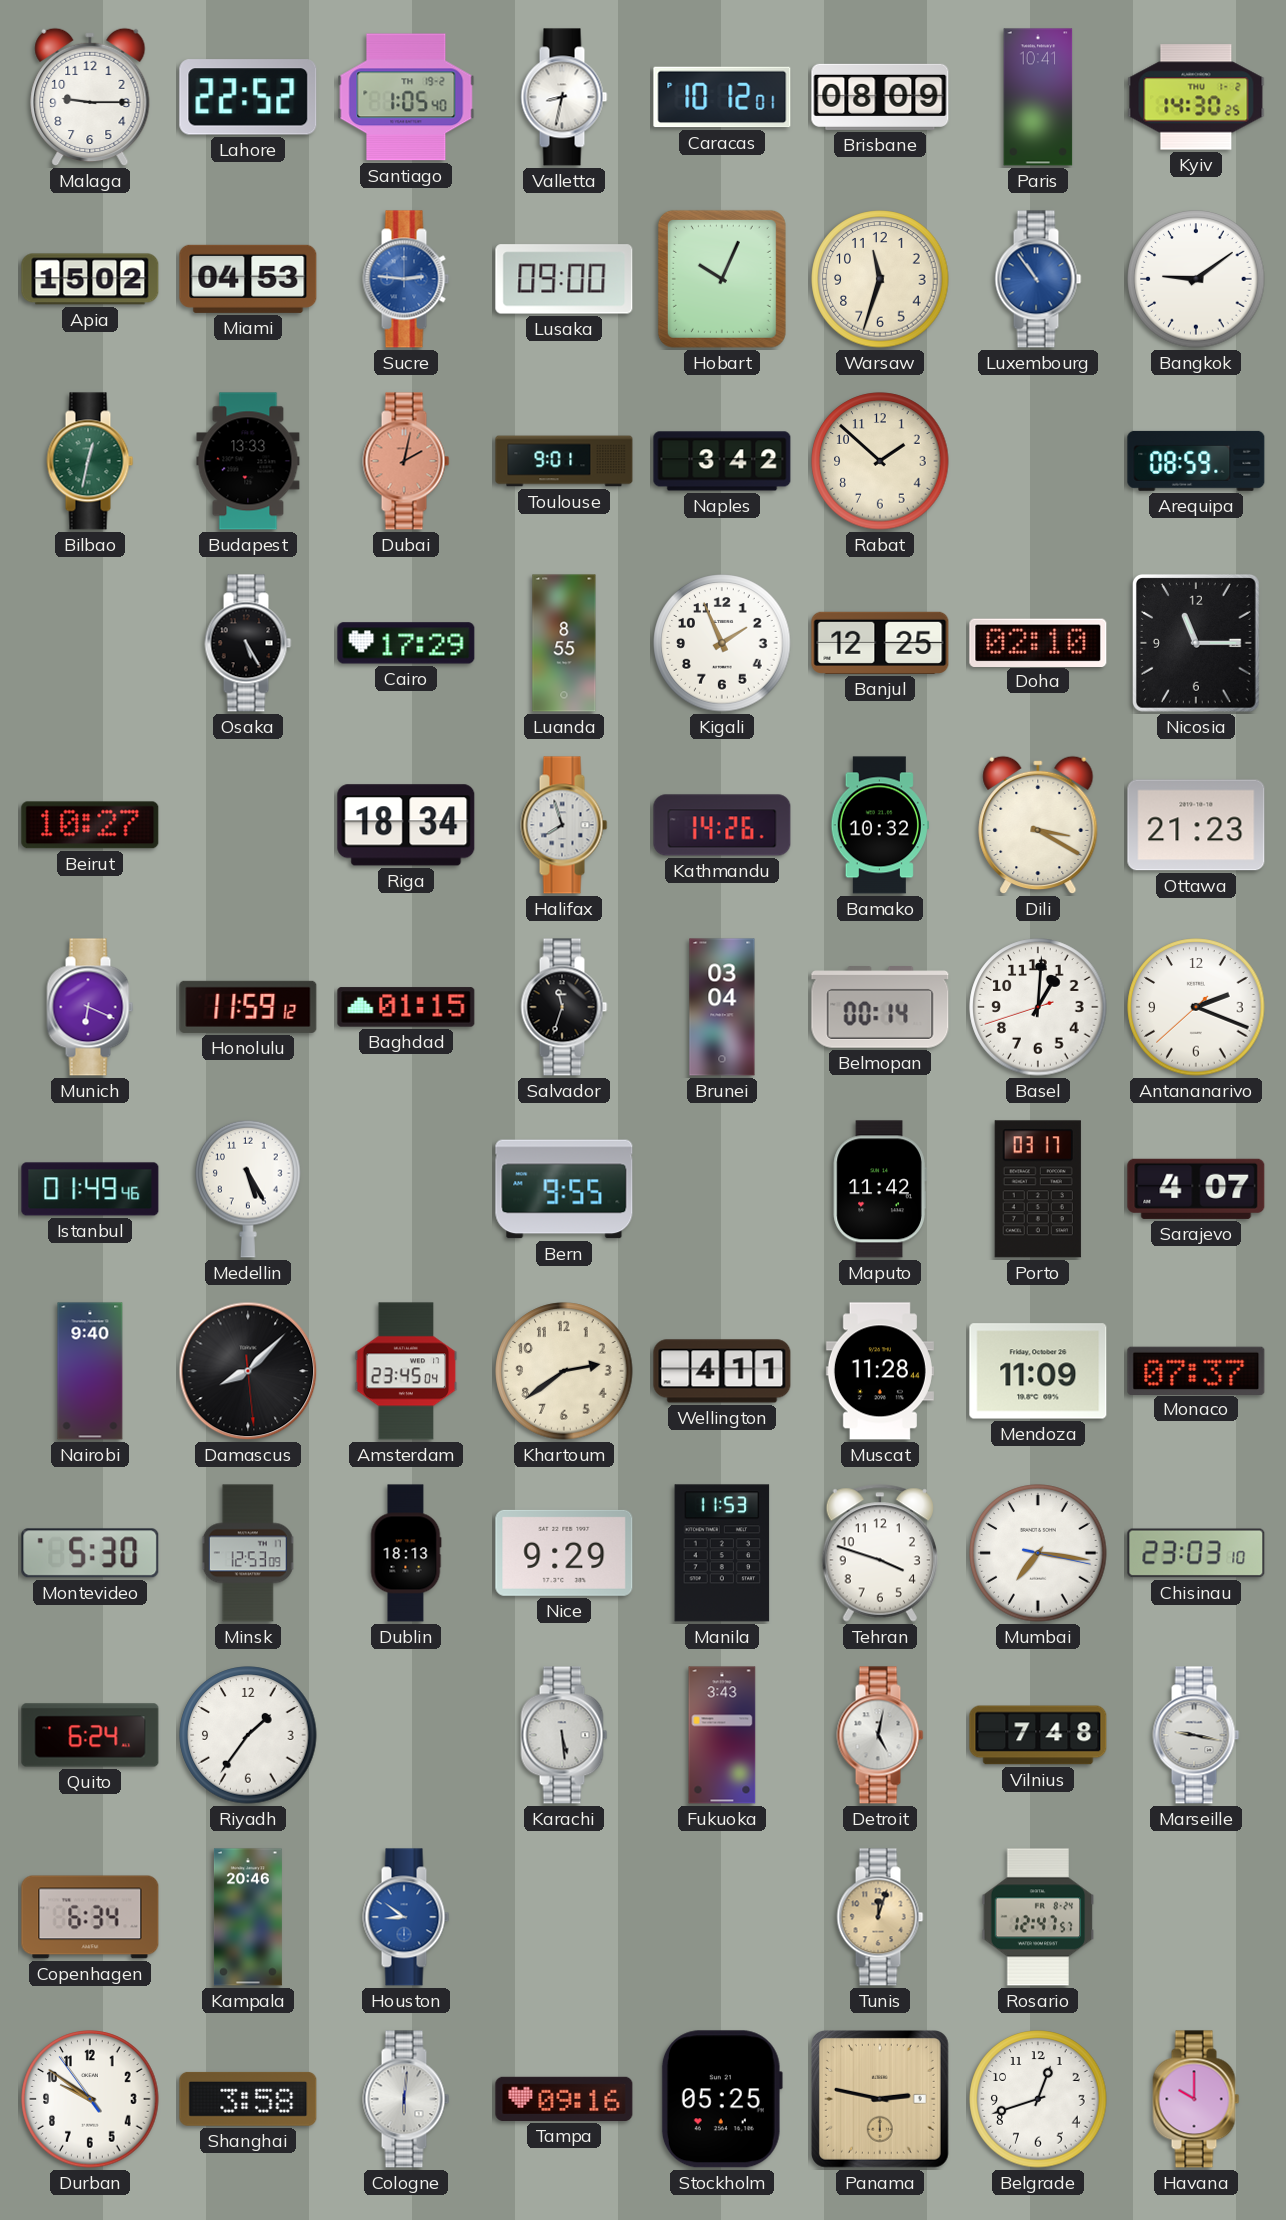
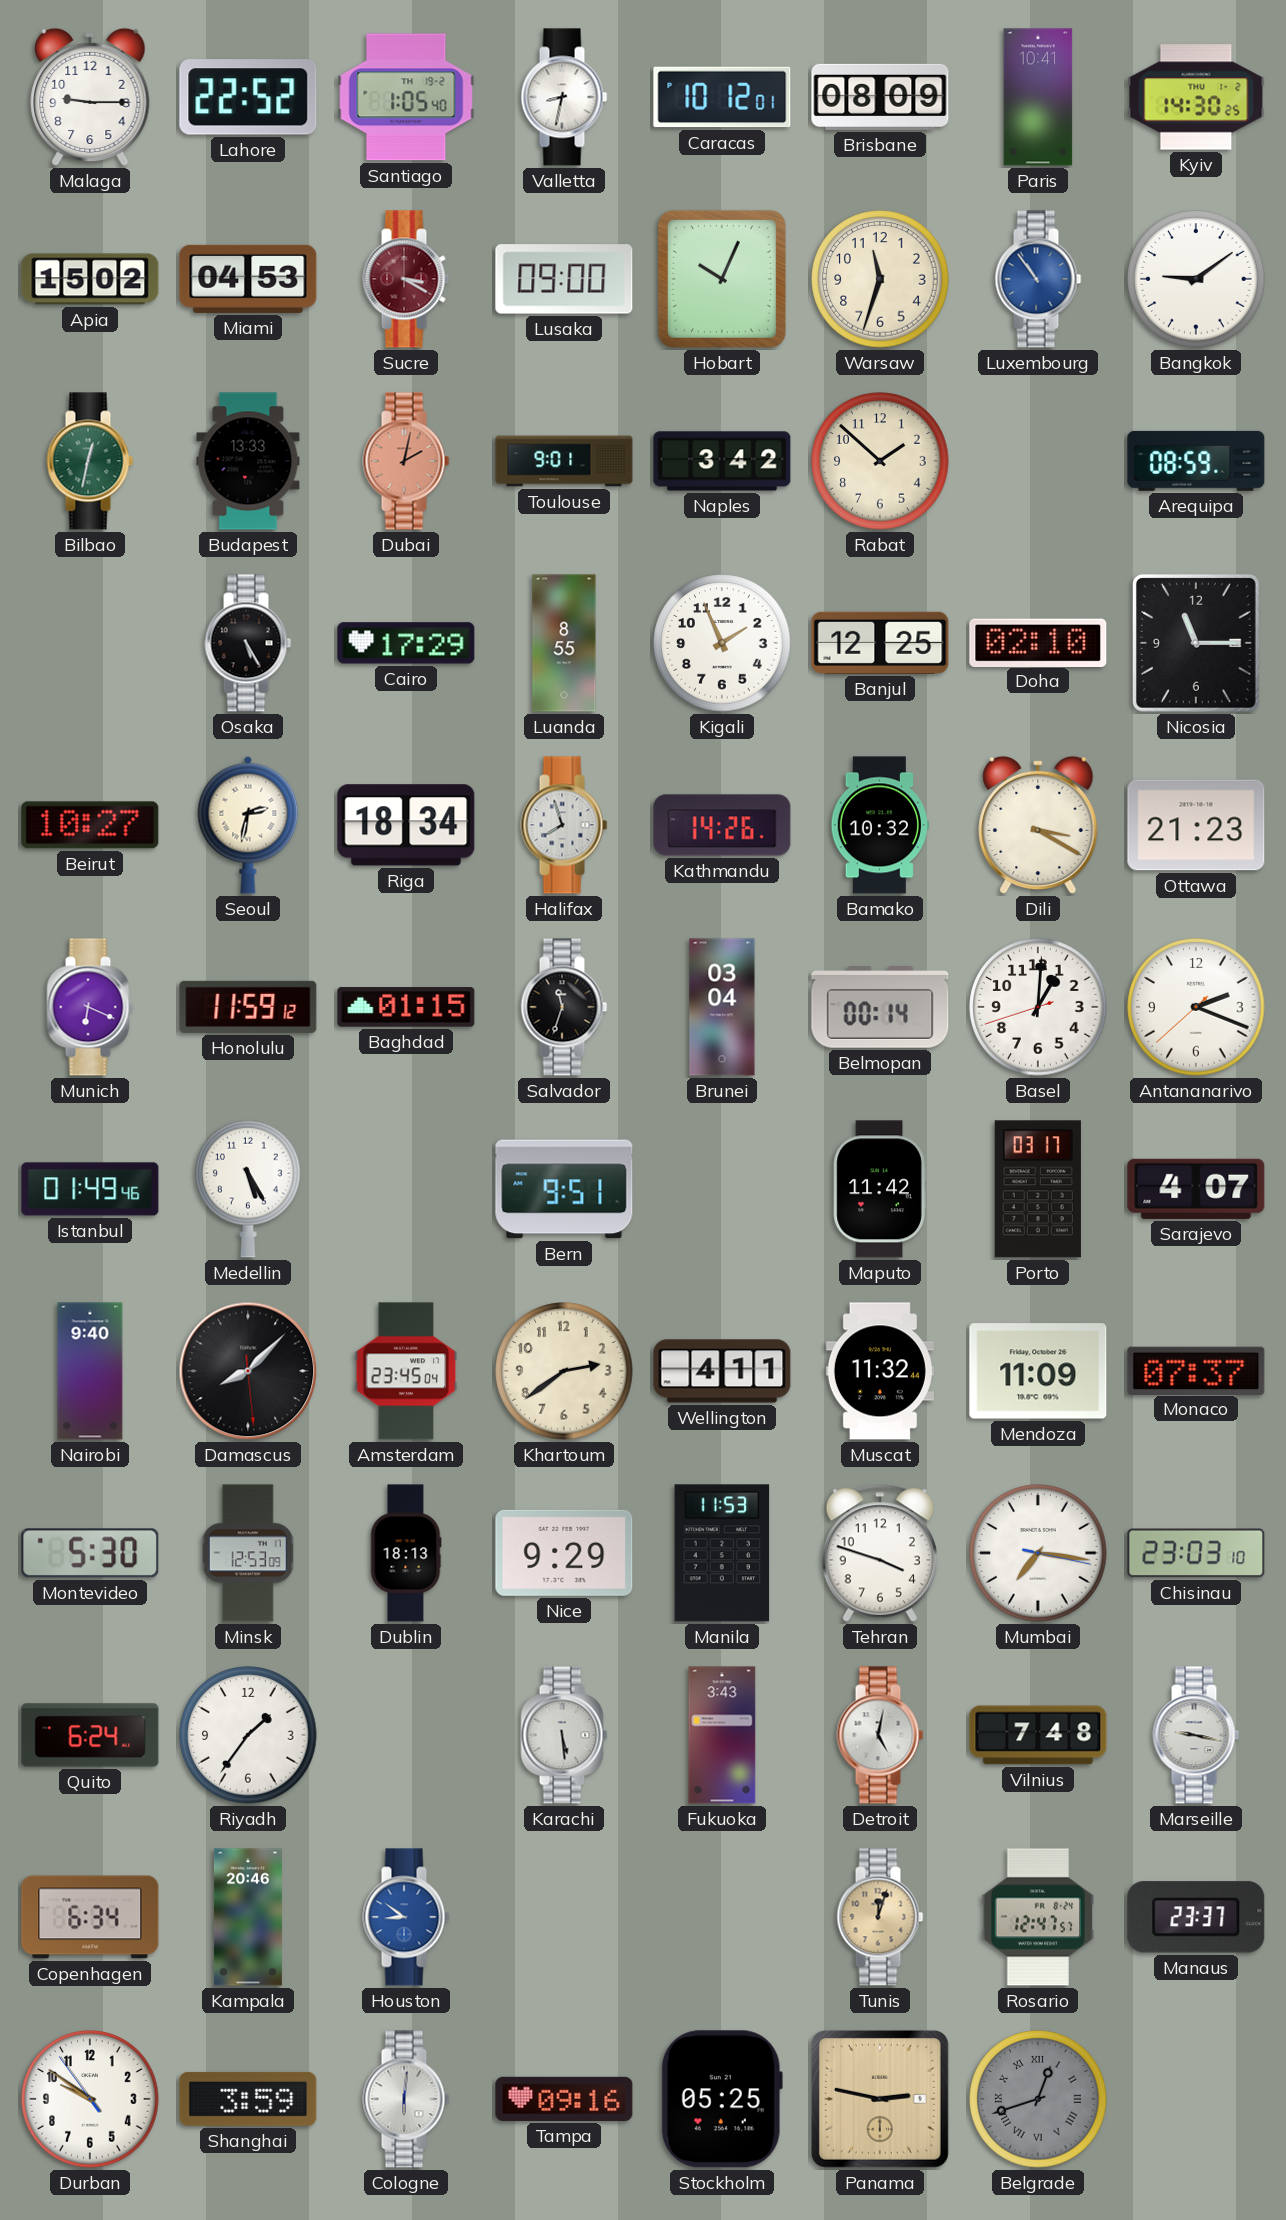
Sucre: 2:46 -> 3:20 (406, 279)
Sucre dial: blue -> burgundy (406, 279)
Seoul: none -> 2:32 (248, 825)
Bern: 9:55 -> 9:51 (564, 1189)
Muscat: 11:28 -> 11:32 (880, 1371)
Manaus: none -> 23:37 (1196, 1917)
Shanghai: 3:58 -> 3:59 (248, 2099)
Belgrade dial: white -> grey (1038, 2099)
Belgrade numerals: Arabic -> Roman (1038, 2099)
Havana: 10:00 -> none (1196, 2099)
